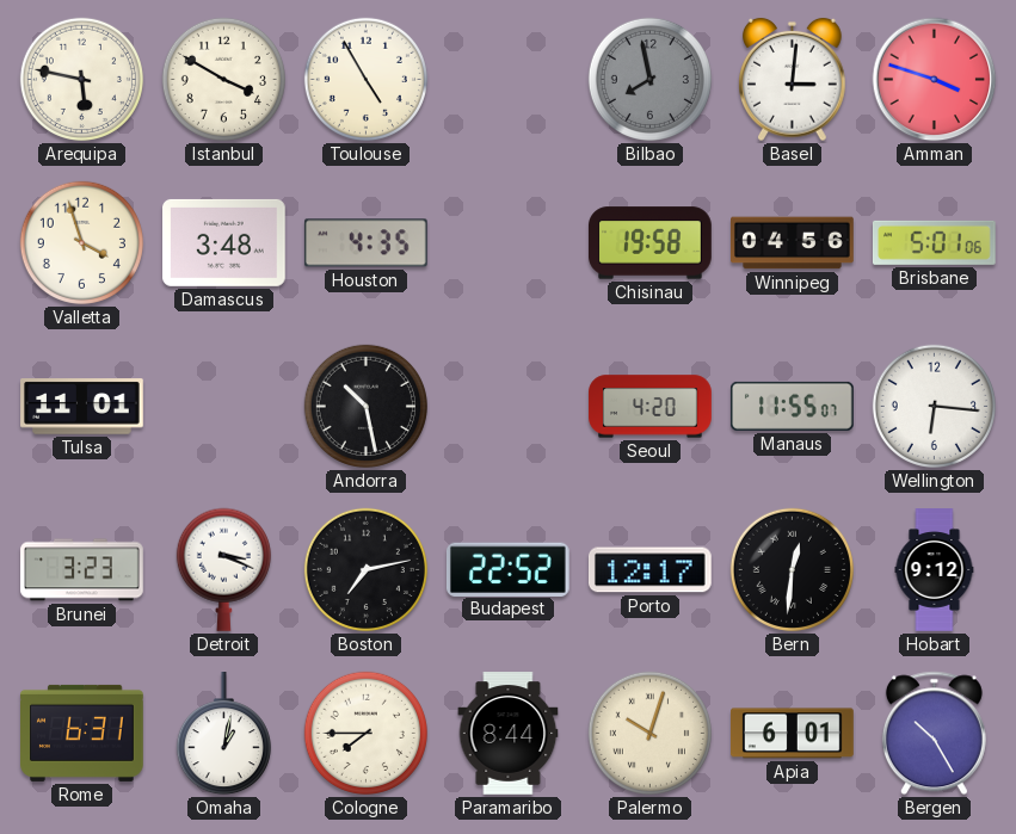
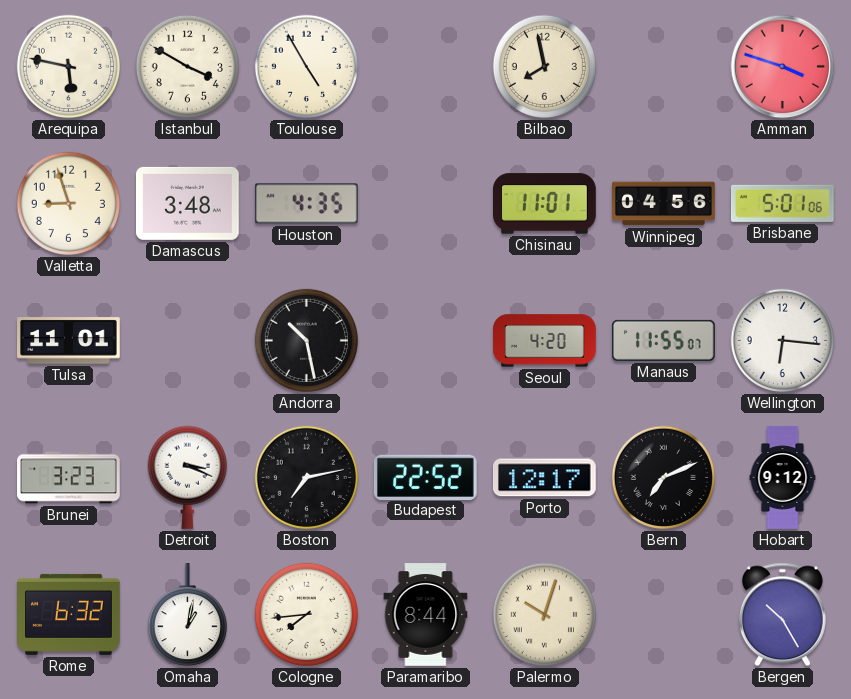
Bilbao dial: grey -> cream (544, 66)
Basel: 3:01 -> none (793, 80)
Valletta: 3:57 -> 8:57 (68, 203)
Chisinau: 19:58 -> 11:01 (545, 204)
Bern: 12:31 -> 7:11 (663, 477)
Rome: 6:31 -> 6:32 (69, 614)
Cologne: 7:45 -> 7:44 (306, 614)
Apia: 6:01 -> none (793, 734)
